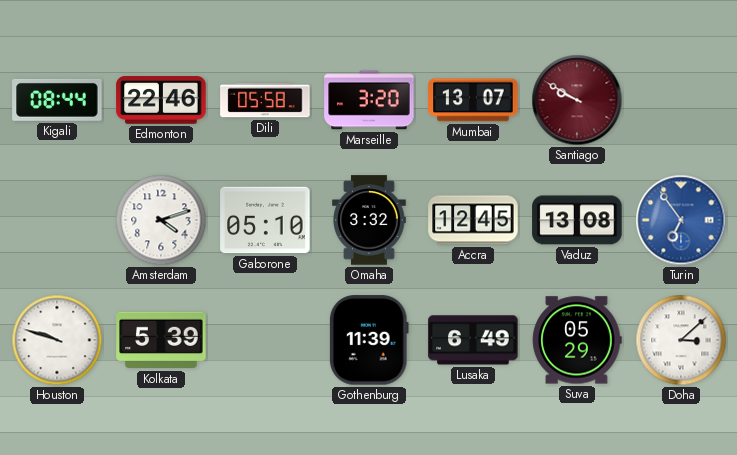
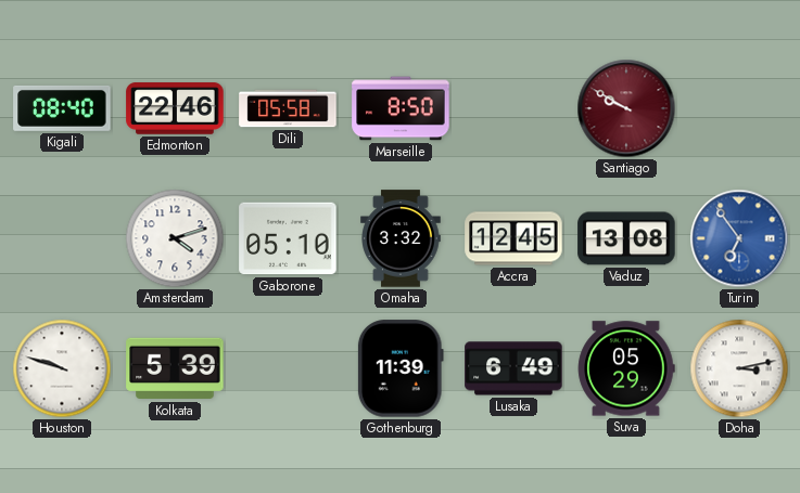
Kigali: 08:44 -> 08:40 (62, 108)
Marseille: 3:20 -> 8:50 (401, 108)
Mumbai: 13:07 -> none (473, 100)
Doha: 3:08 -> 3:13 (739, 368)
